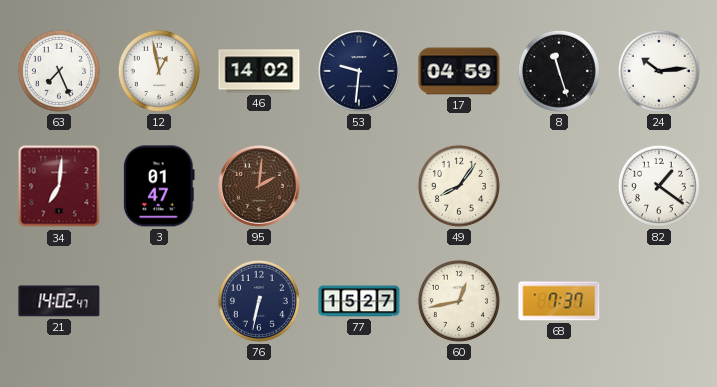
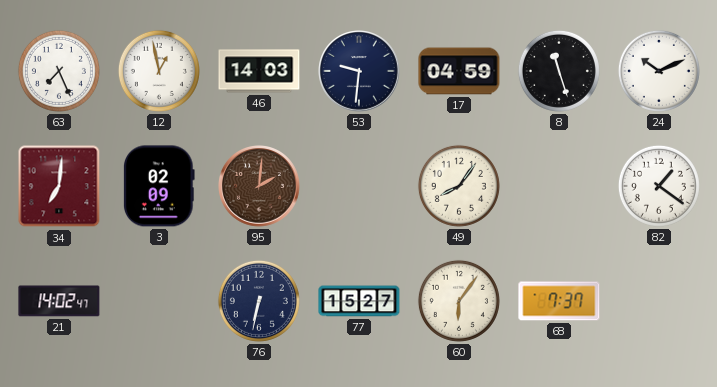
46: 14:02 -> 14:03 (259, 71)
24: 10:14 -> 10:11 (659, 71)
3: 01:47 -> 02:09 (159, 186)
60: 12:43 -> 6:06 (459, 301)
